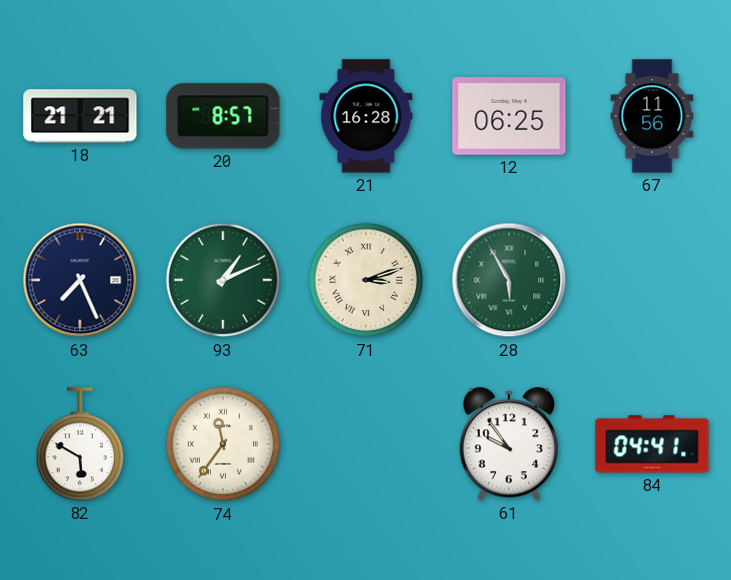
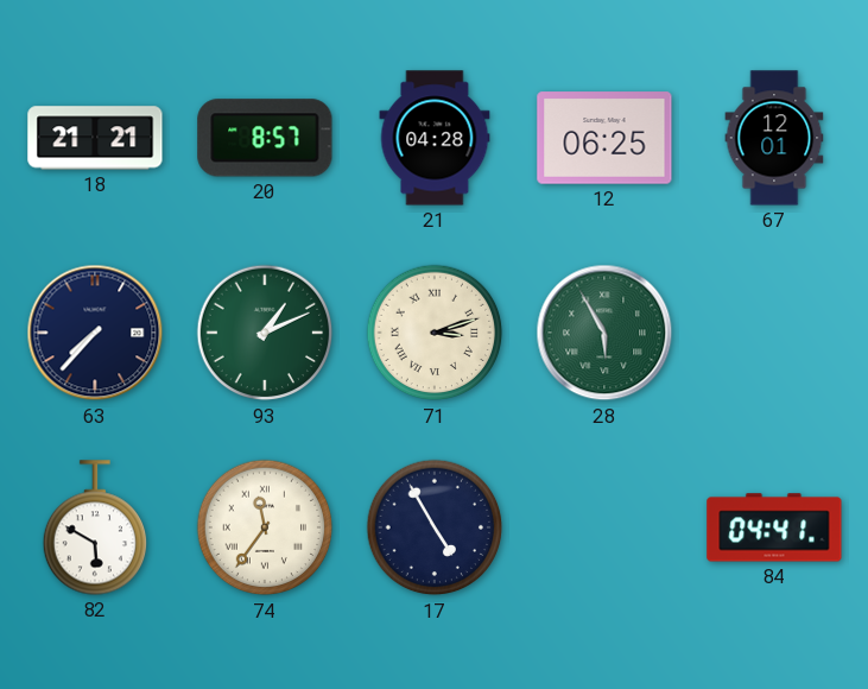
21: 16:28 -> 04:28 (435, 138)
67: 11:56 -> 12:01 (774, 138)
63: 7:26 -> 7:37 (95, 333)
17: none -> 4:55 (435, 527)
61: 9:54 -> none (509, 444)
